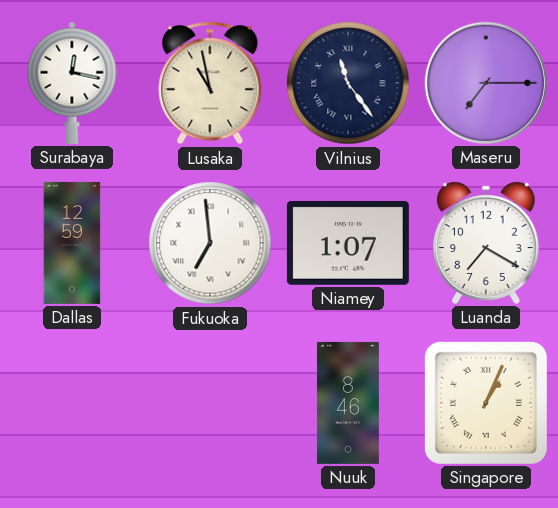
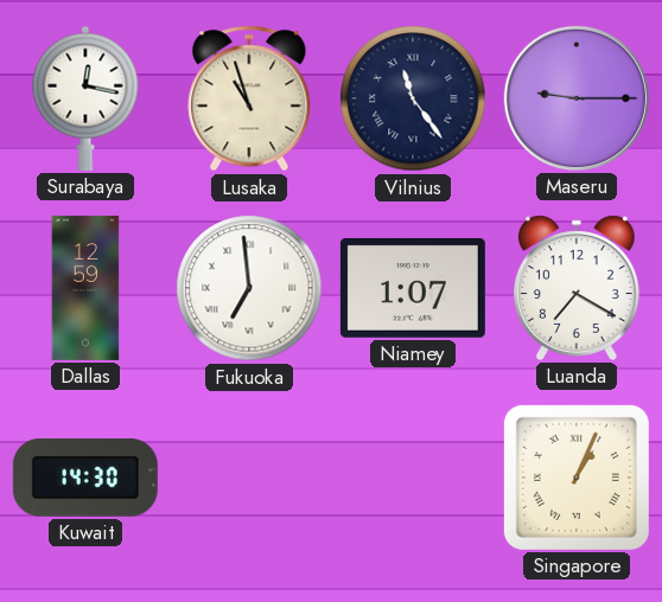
Lusaka: 10:58 -> 10:57 (249, 98)
Maseru: 7:15 -> 9:15 (577, 98)
Kuwait: none -> 14:30 (85, 478)
Nuuk: 8:46 -> none (348, 403)
